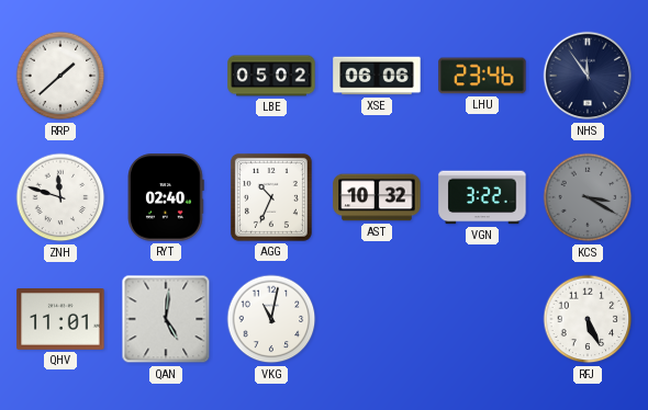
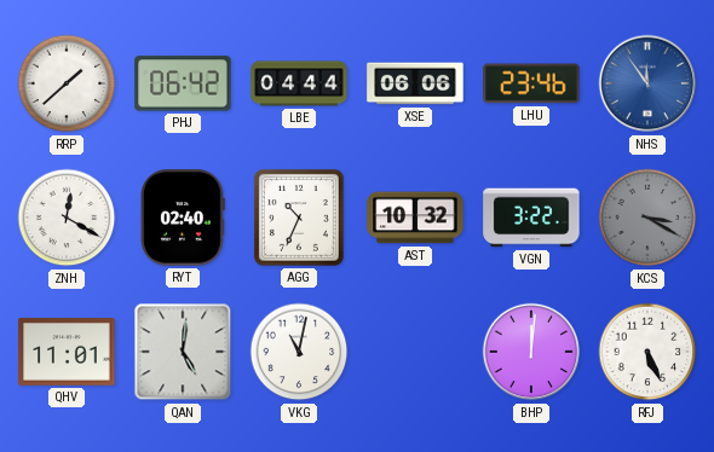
PHJ: none -> 06:42 (183, 83)
LBE: 05:02 -> 04:44 (299, 83)
NHS dial: navy -> blue (647, 83)
ZNH: 11:48 -> 12:20 (67, 218)
BHP: none -> 12:01 (531, 352)
